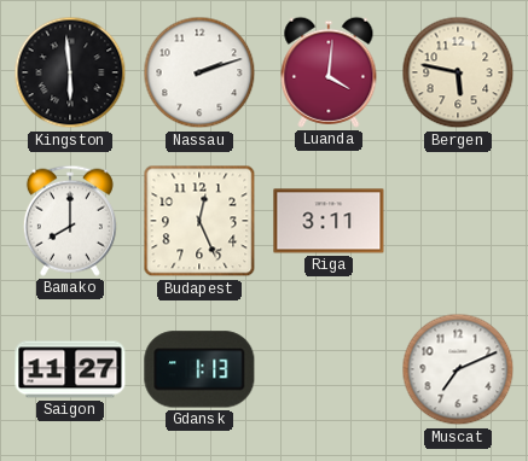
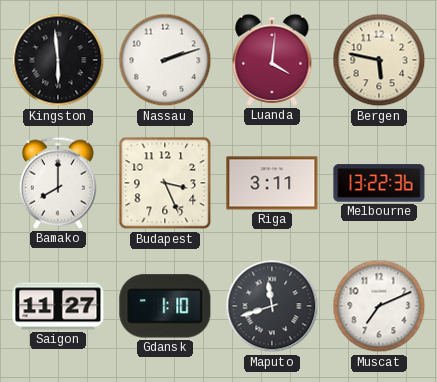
Budapest: 12:26 -> 3:26 (165, 183)
Melbourne: none -> 13:22 (379, 183)
Gdansk: 1:13 -> 1:10 (165, 306)
Maputo: none -> 11:42 (272, 306)
